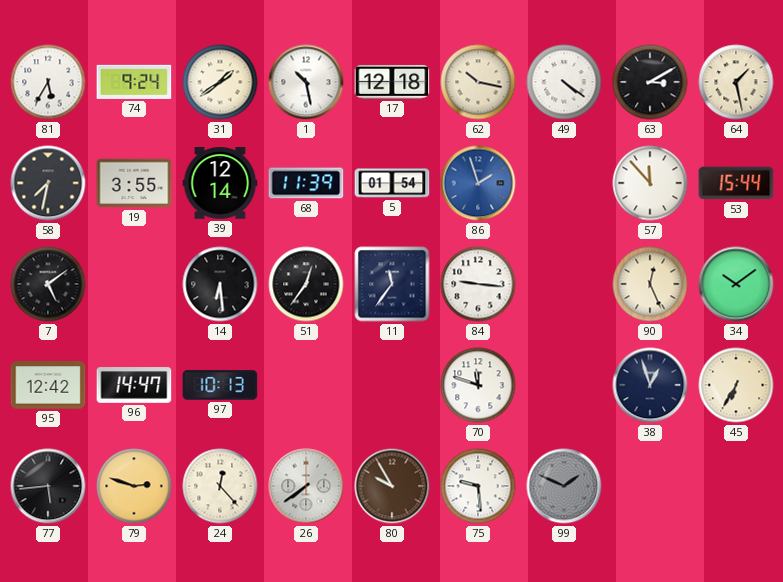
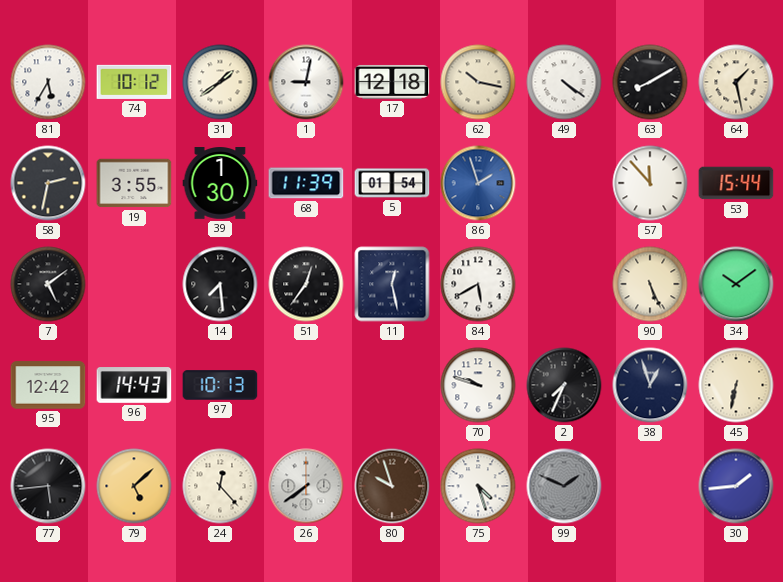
74: 9:24 -> 10:12 (134, 82)
1: 10:28 -> 9:02 (306, 82)
63: 3:10 -> 8:10 (650, 82)
58: 7:32 -> 2:32 (48, 183)
39: 12:14 -> 1:30 (220, 183)
14: 6:29 -> 7:29 (220, 284)
11: 11:36 -> 12:28 (392, 284)
84: 9:16 -> 5:40 (478, 284)
90: 12:26 -> 5:26 (650, 284)
96: 14:47 -> 14:43 (134, 385)
70: 11:48 -> 9:48 (478, 385)
2: none -> 7:34 (564, 385)
45: 6:35 -> 6:32 (736, 385)
79: 2:48 -> 5:08 (134, 486)
80: 9:55 -> 9:57 (392, 486)
75: 9:29 -> 4:27 (478, 486)
30: none -> 1:44 (736, 486)
